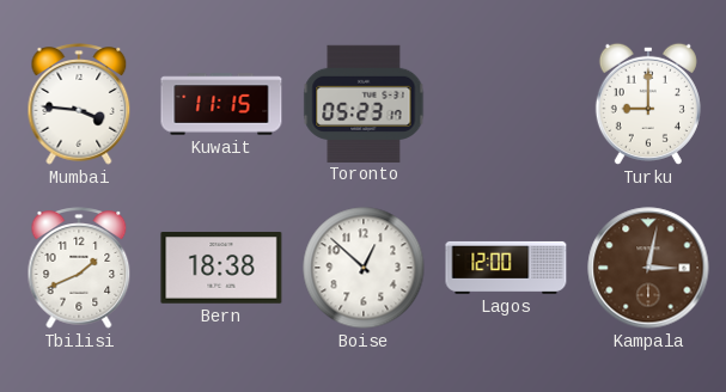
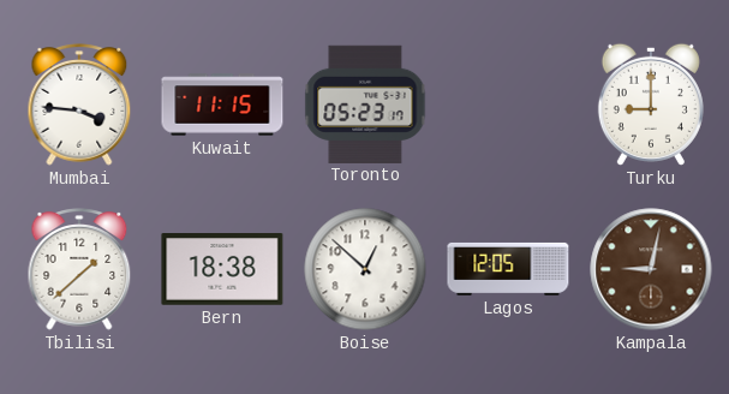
Tbilisi: 1:41 -> 1:38 (79, 269)
Lagos: 12:00 -> 12:05 (508, 269)
Kampala: 3:02 -> 9:02 (651, 269)
